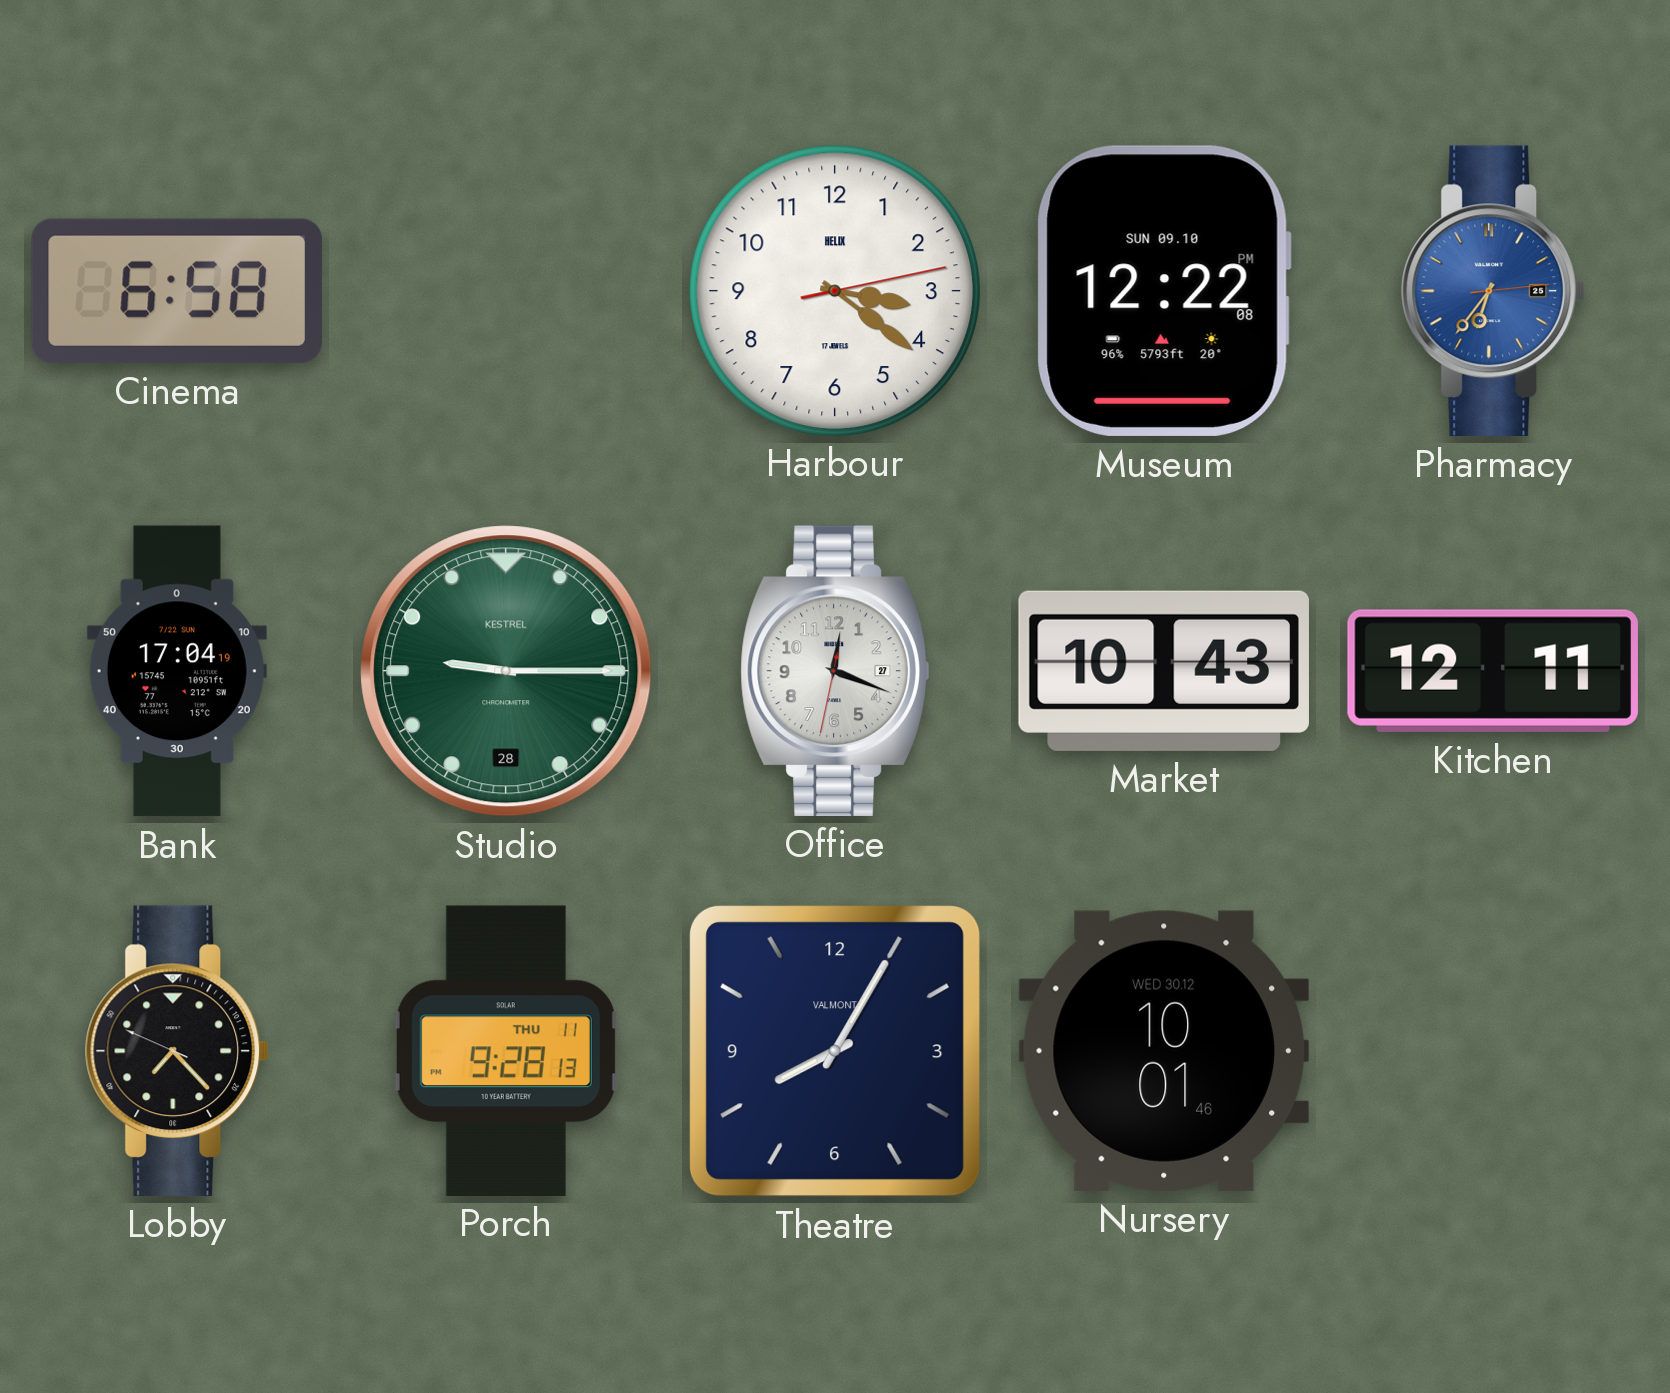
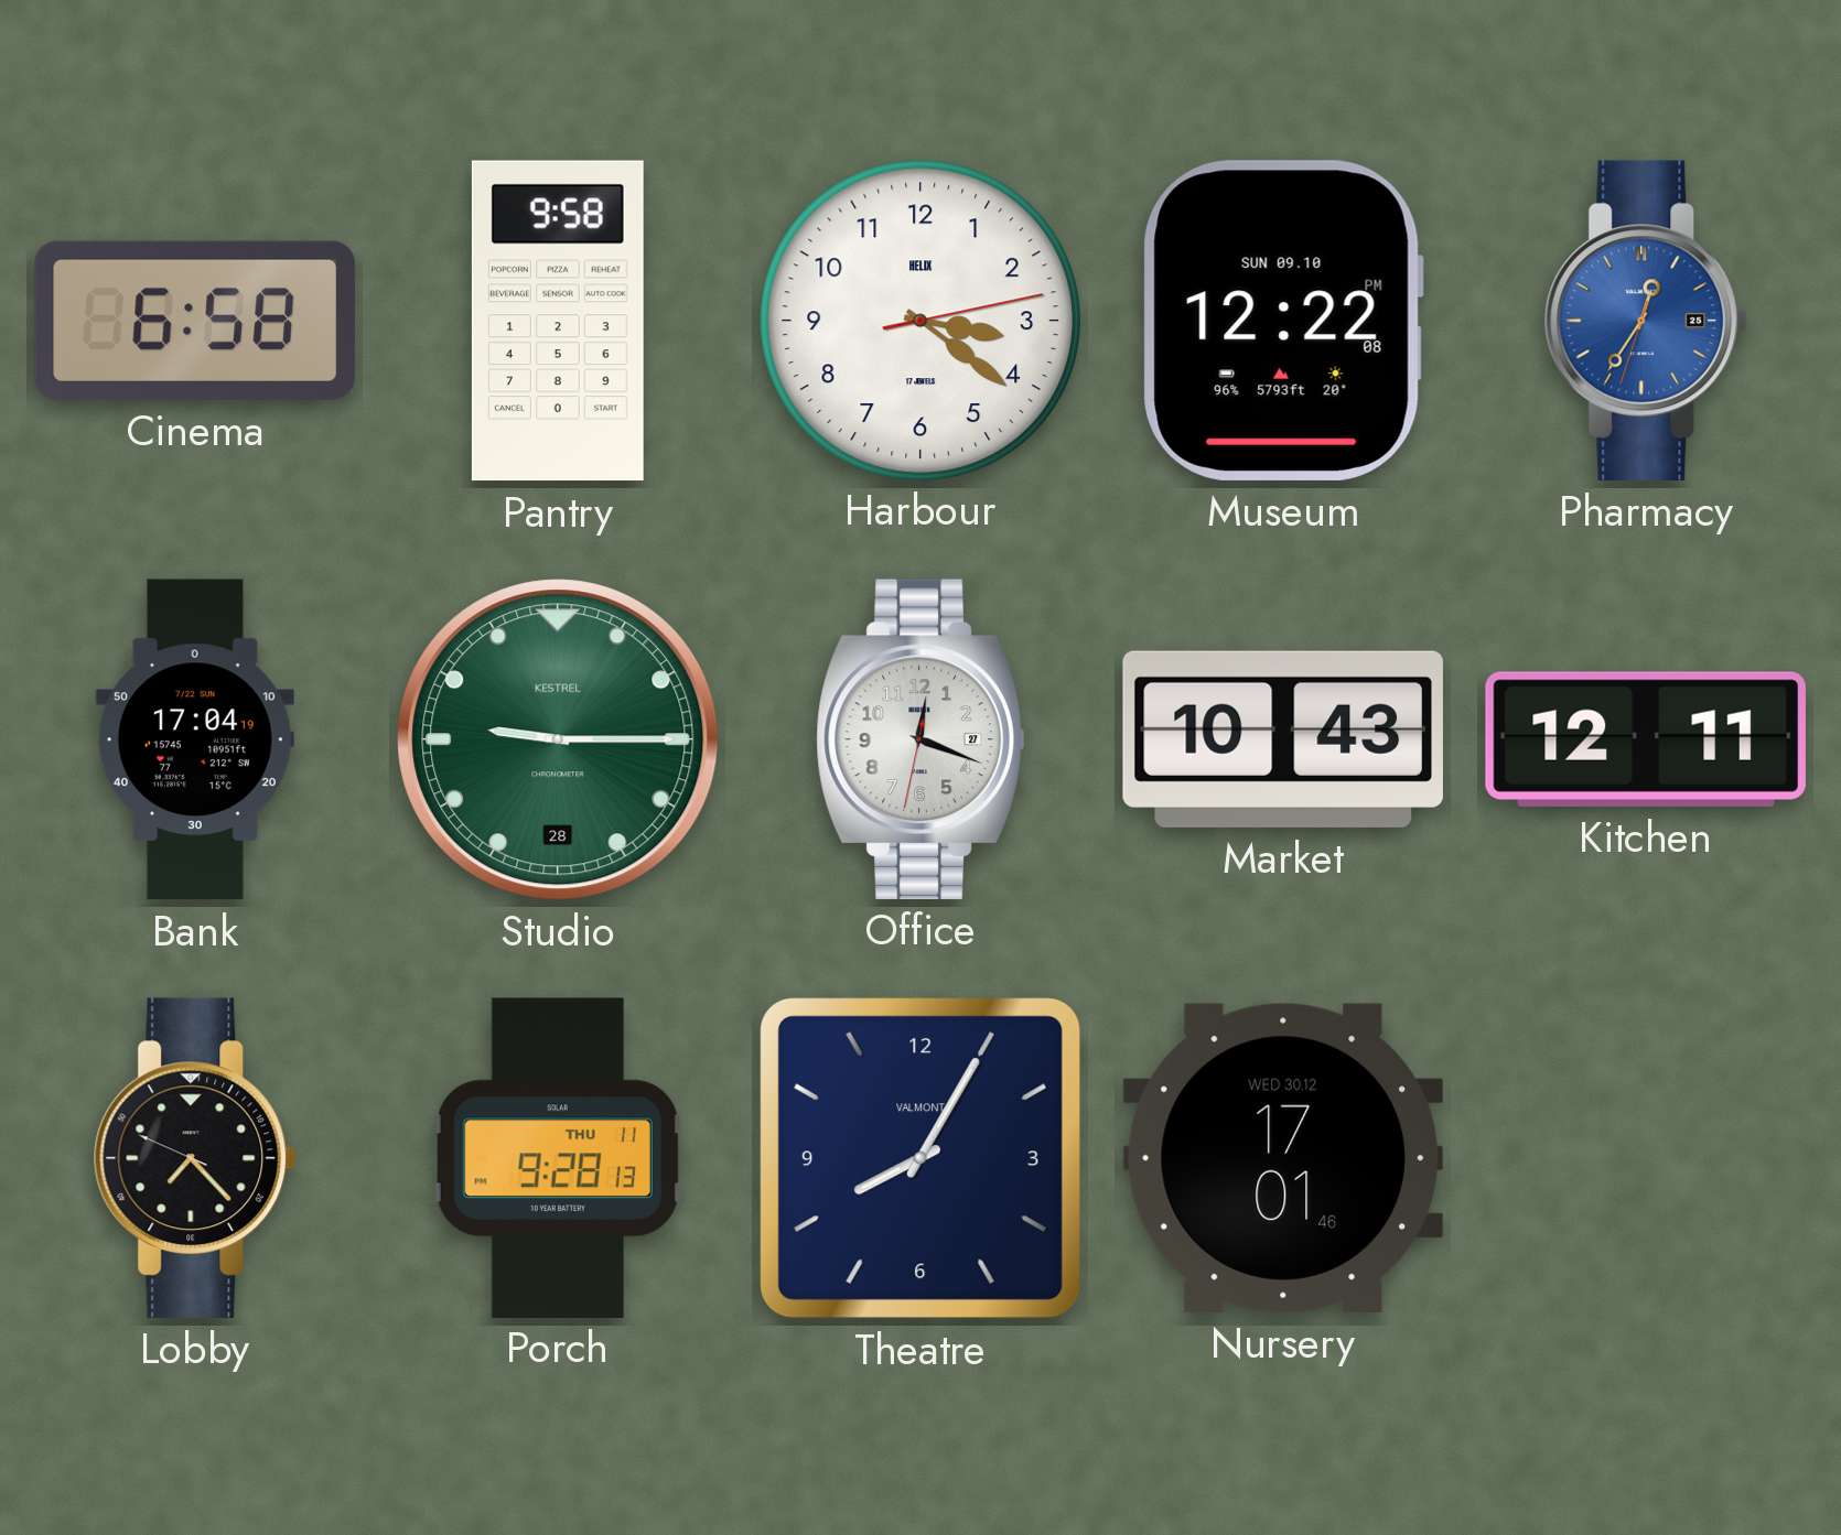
Pantry: none -> 9:58 (558, 321)
Pharmacy: 6:36 -> 12:35 (1646, 321)
Nursery: 10:01 -> 17:01 (1283, 1158)
